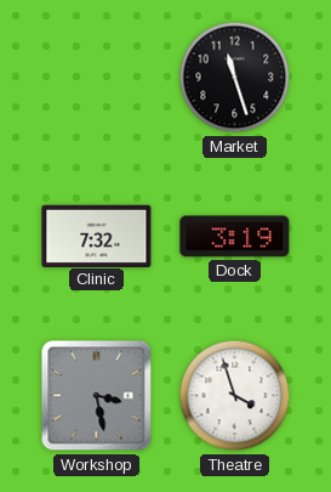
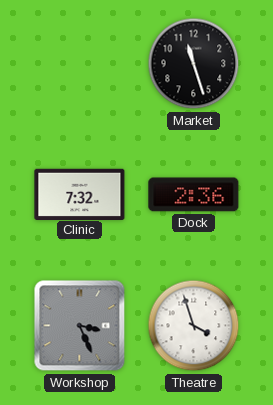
Dock: 3:19 -> 2:36 (194, 195)
Workshop: 3:28 -> 3:26 (80, 326)
